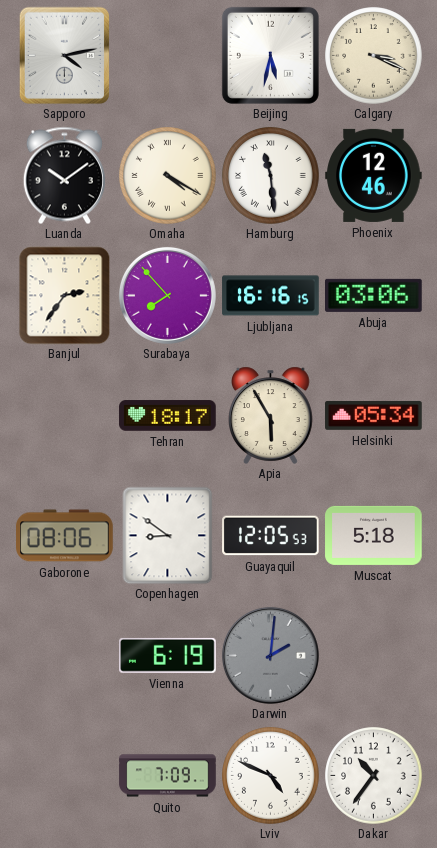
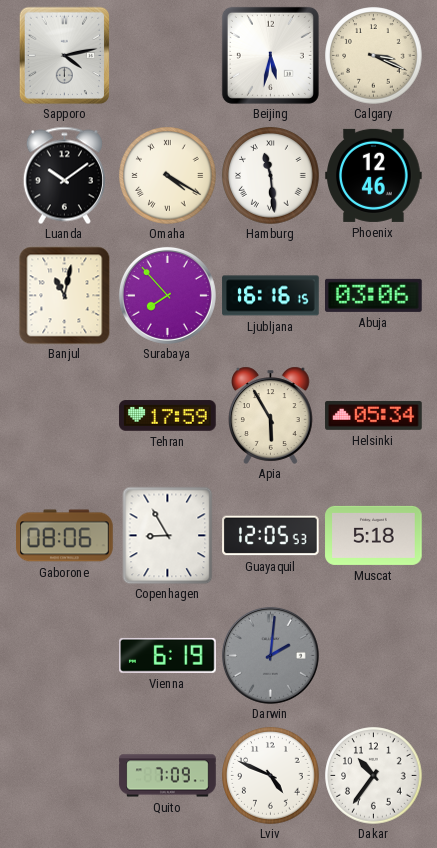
Banjul: 2:36 -> 11:02 (65, 295)
Tehran: 18:17 -> 17:59 (168, 416)
Copenhagen: 8:51 -> 8:55 (168, 535)
